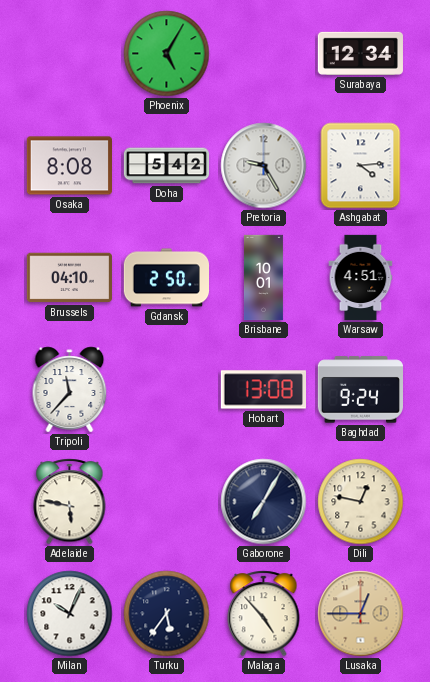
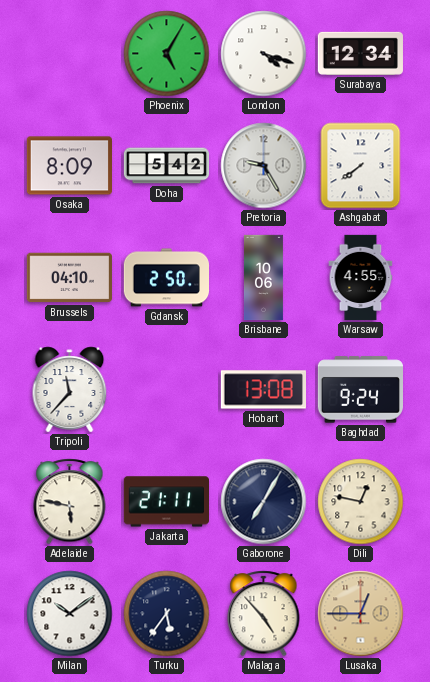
London: none -> 4:18 (264, 54)
Osaka: 8:08 -> 8:09 (69, 166)
Ashgabat: 4:14 -> 7:39 (361, 166)
Brisbane: 10:01 -> 10:06 (263, 278)
Warsaw: 4:51 -> 4:55 (361, 278)
Jakarta: none -> 21:11 (166, 502)
Milan: 10:04 -> 10:09 (70, 614)
